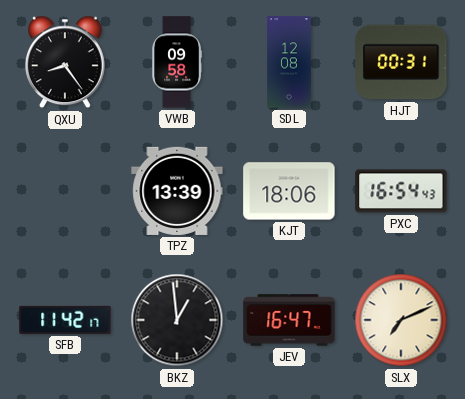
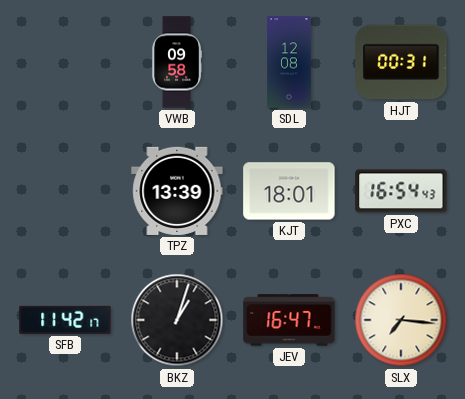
QXU: 8:24 -> none (65, 62)
KJT: 18:06 -> 18:01 (289, 191)
BKZ: 12:59 -> 1:03 (177, 320)
SLX: 7:11 -> 7:16 (401, 320)
